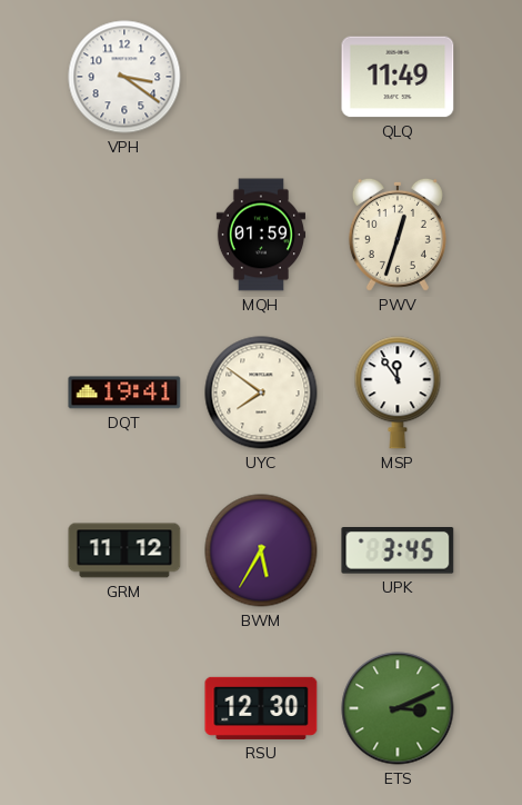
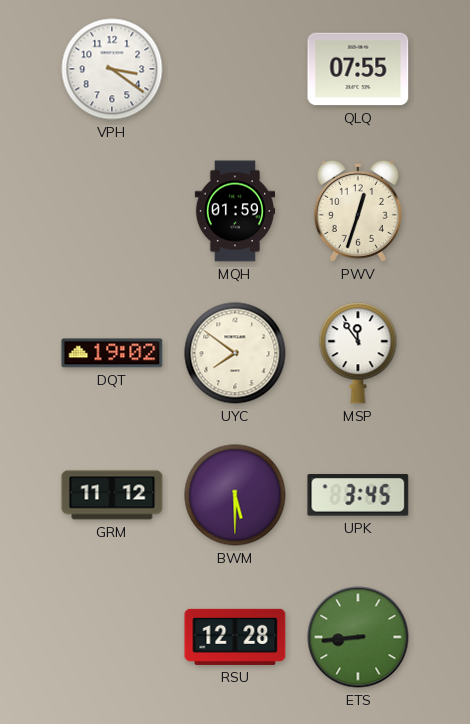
QLQ: 11:49 -> 07:55 (358, 69)
DQT: 19:41 -> 19:02 (112, 353)
BWM: 5:35 -> 5:30 (235, 495)
RSU: 12:30 -> 12:28 (235, 637)
ETS: 3:11 -> 8:44 (358, 637)
